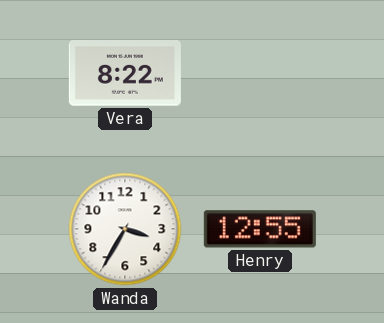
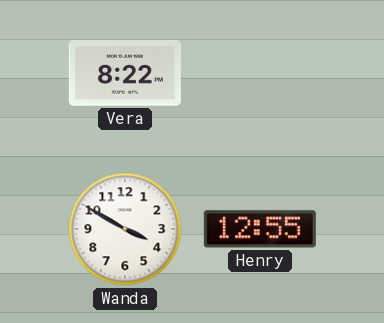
Wanda: 3:35 -> 3:50 (125, 229)
